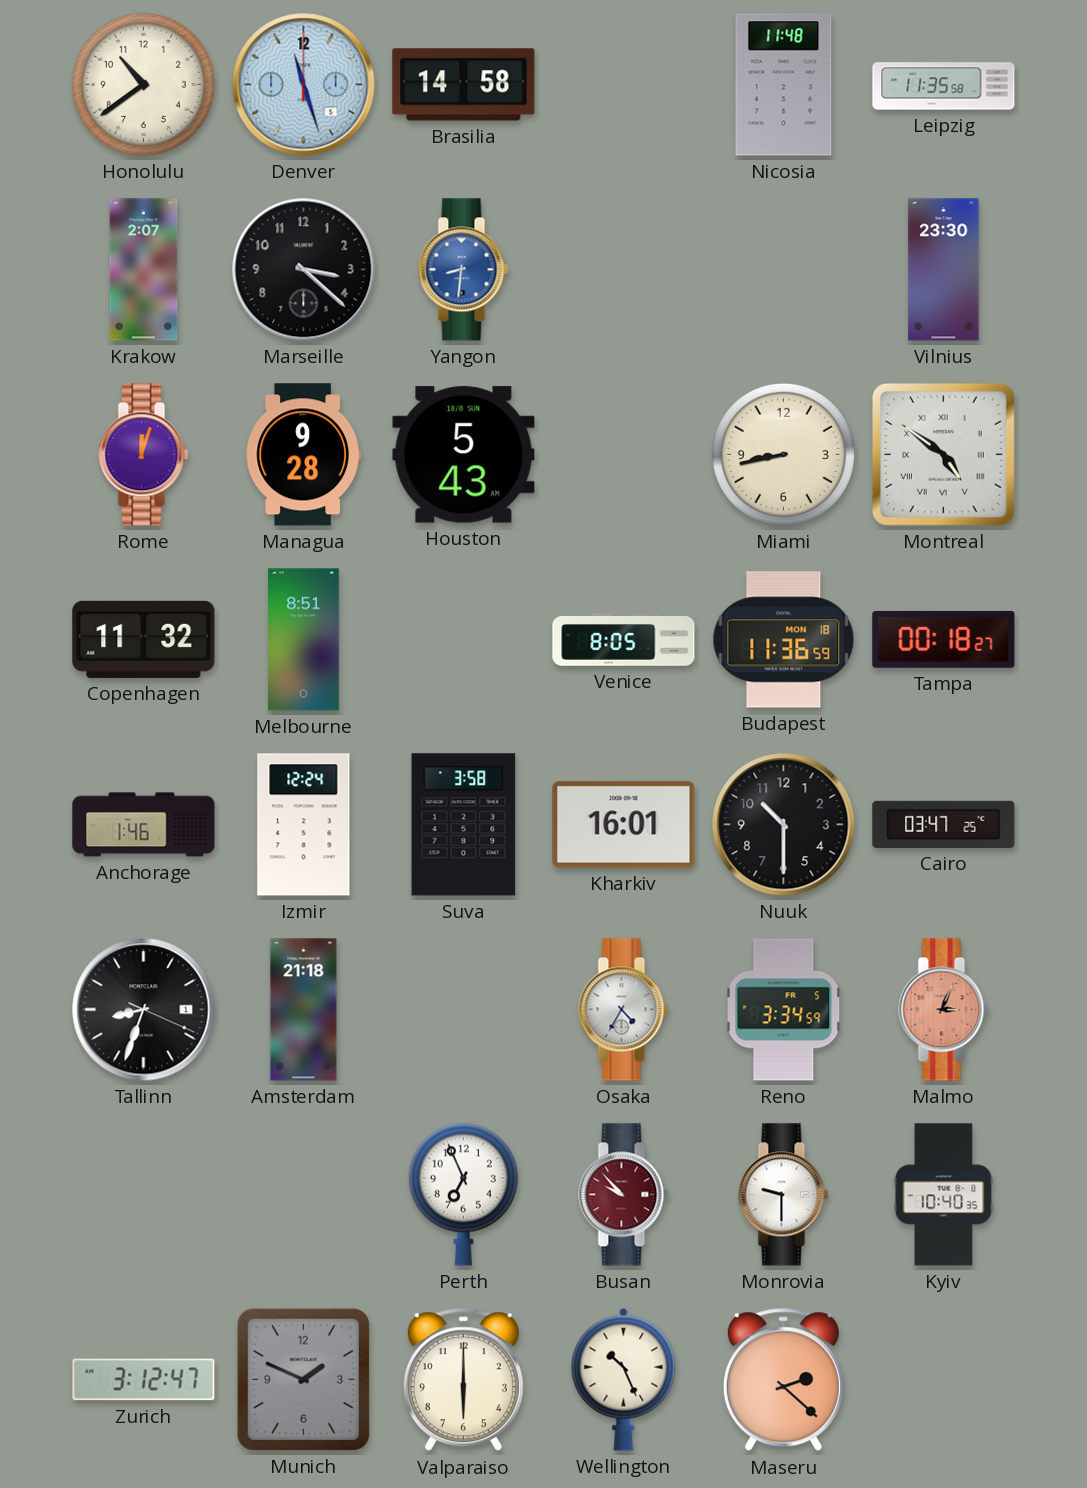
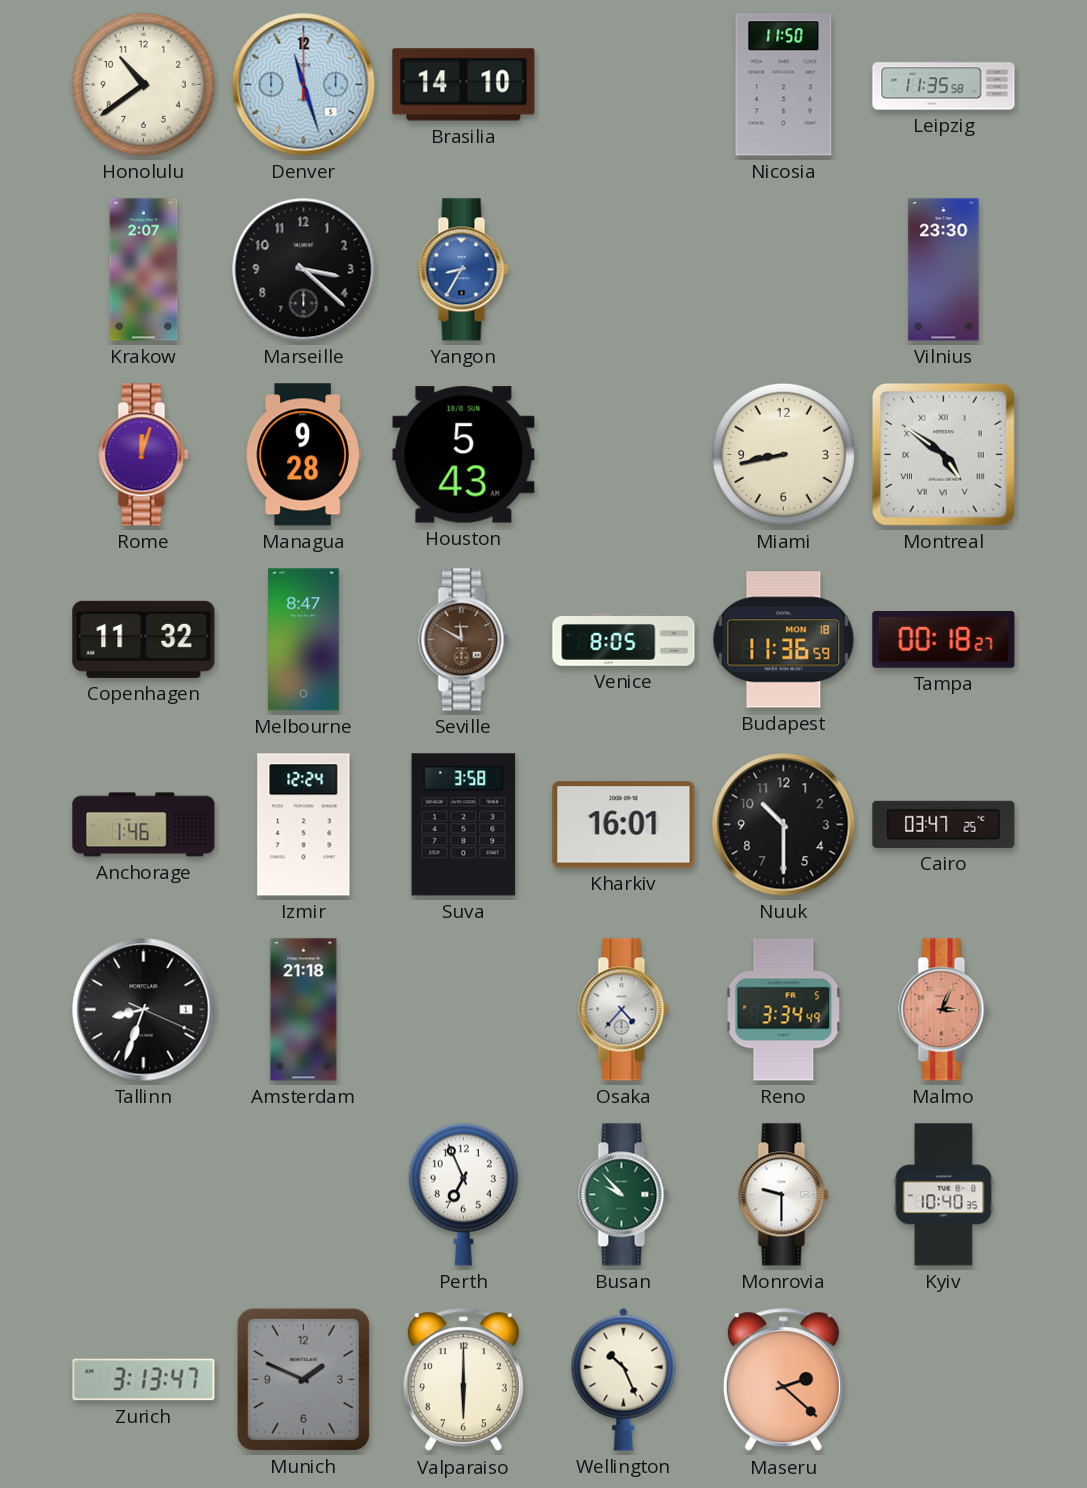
Brasilia: 14:58 -> 14:10 (464, 85)
Nicosia: 11:48 -> 11:50 (784, 85)
Yangon: 8:31 -> 8:35 (464, 270)
Melbourne: 8:51 -> 8:47 (304, 640)
Seville: none -> 11:50 (464, 640)
Osaka: 4:35 -> 4:37 (624, 1010)
Reno: 3:34:59 -> 3:34:49 (784, 1010)
Busan dial: burgundy -> green (624, 1195)
Zurich: 3:12 -> 3:13 (144, 1380)
